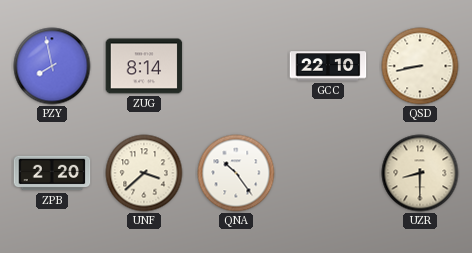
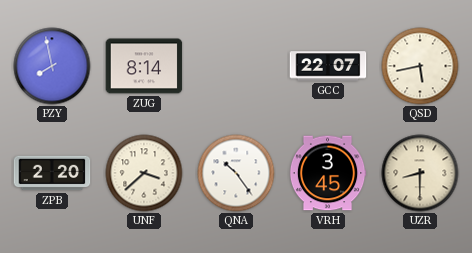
GCC: 22:10 -> 22:07 (328, 66)
QSD: 8:43 -> 5:43 (420, 66)
VRH: none -> 3:45 (328, 173)
